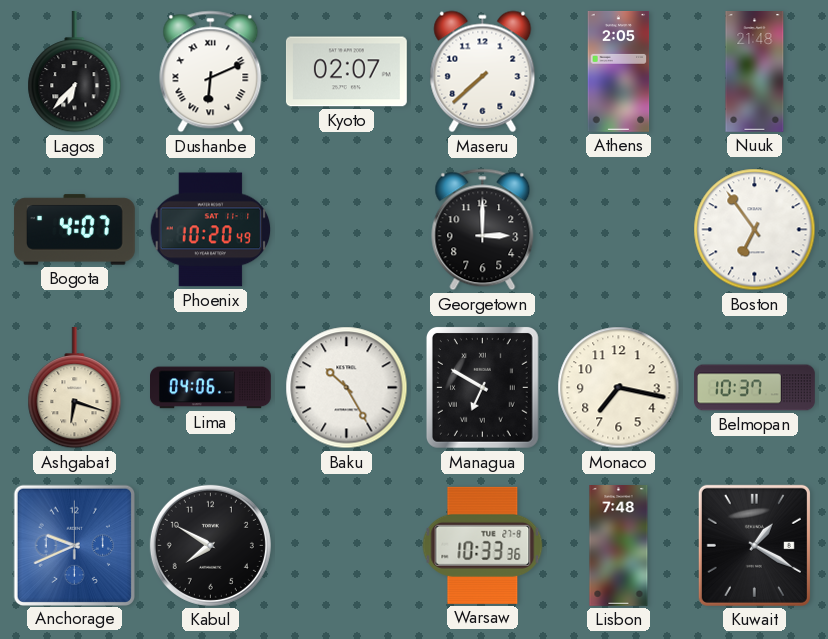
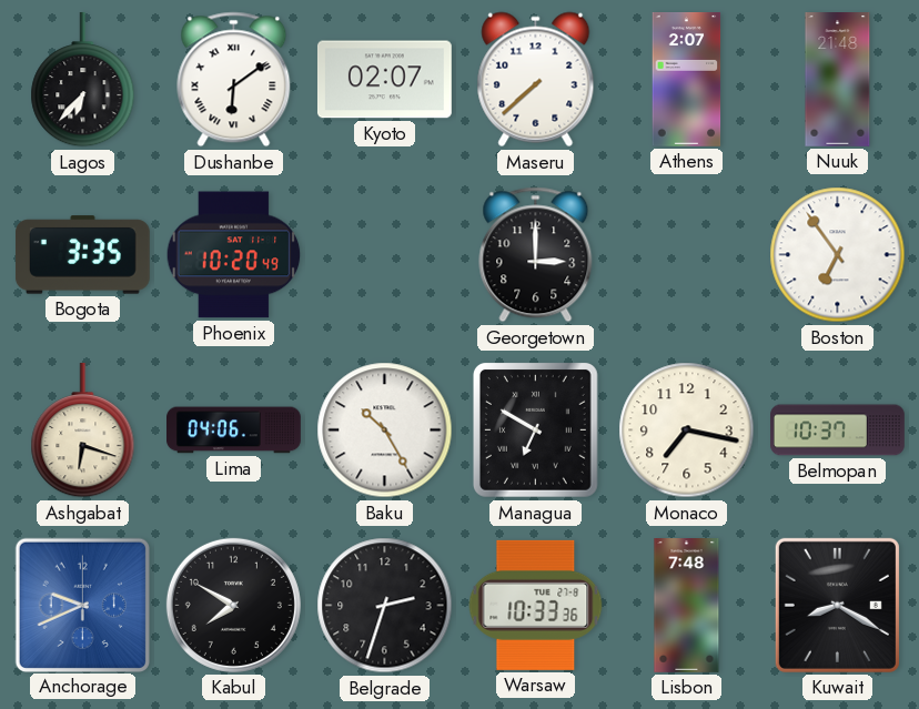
Dushanbe: 6:11 -> 6:09 (234, 80)
Athens: 2:05 -> 2:07 (687, 80)
Bogota: 4:07 -> 3:35 (82, 255)
Belgrade: none -> 2:33 (385, 606)
Kuwait: 1:20 -> 8:20 (837, 605)
